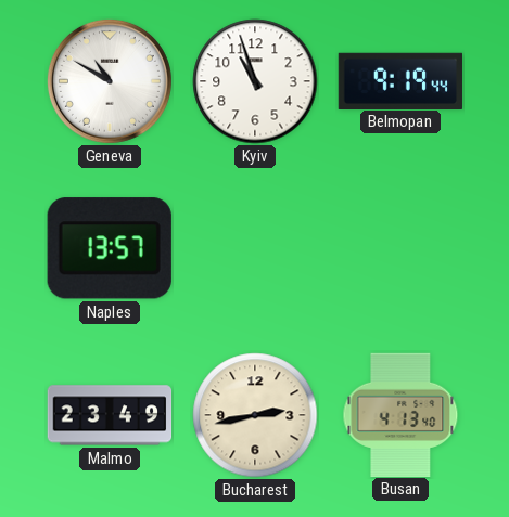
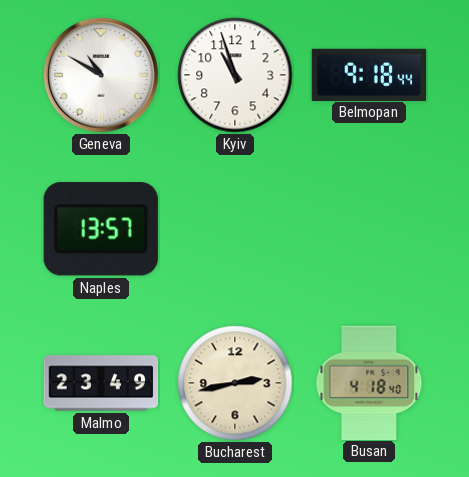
Belmopan: 9:19 -> 9:18 (368, 74)
Busan: 4:13 -> 4:18 (369, 382)
